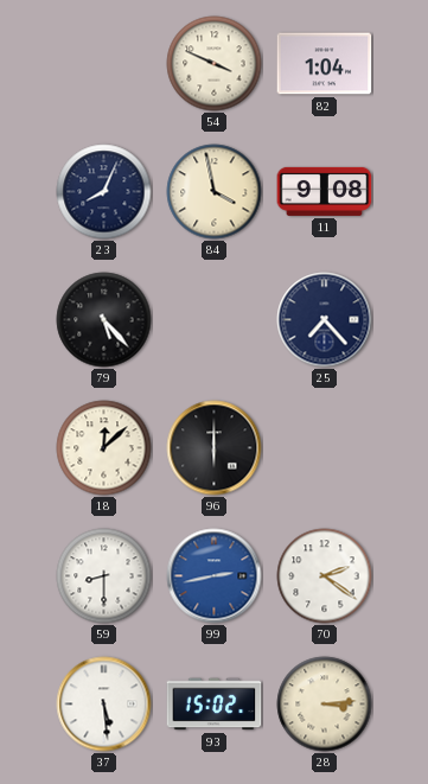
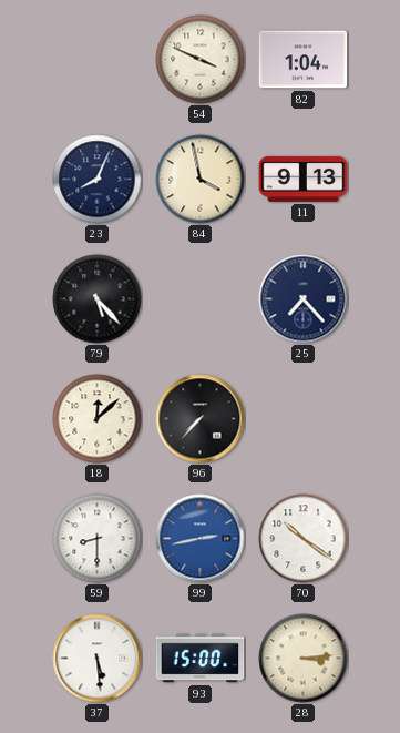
11: 9:08 -> 9:13 (304, 179)
96: 6:00 -> 7:37 (201, 419)
70: 2:21 -> 10:21 (304, 539)
93: 15:02 -> 15:00 (201, 659)
